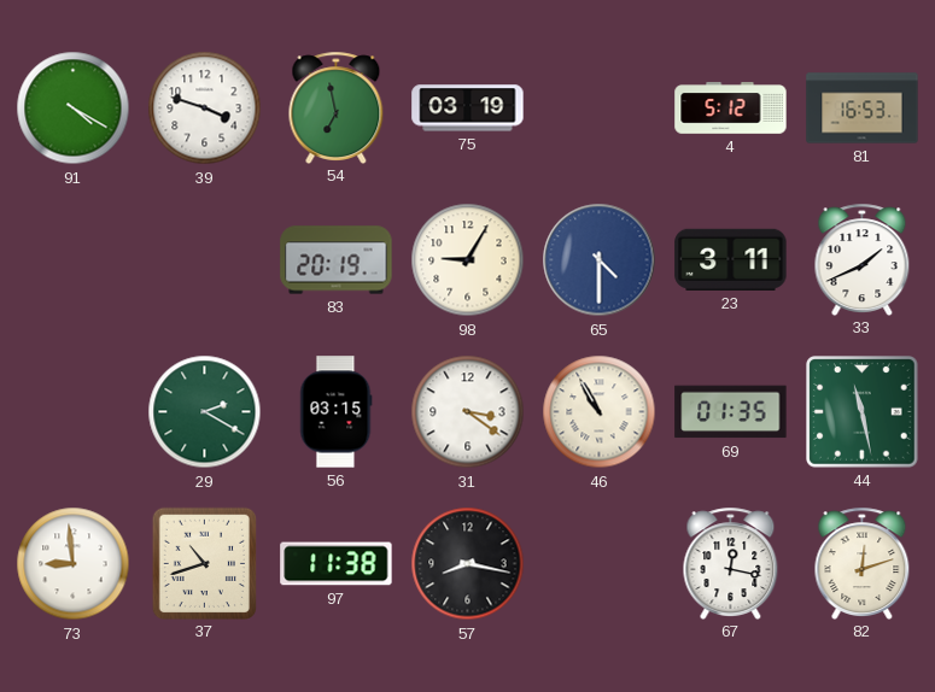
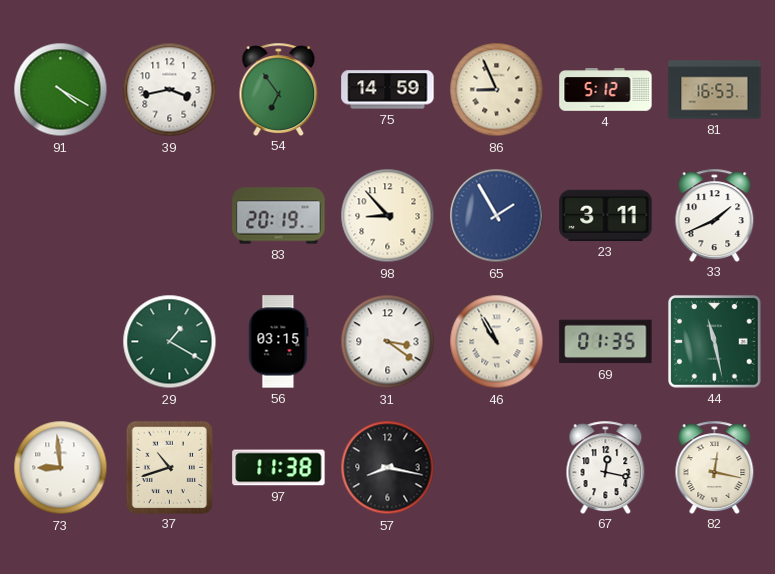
39: 3:48 -> 3:43 (170, 90)
54: 6:58 -> 6:54 (279, 89)
75: 03:19 -> 14:59 (388, 90)
86: none -> 8:56 (497, 90)
98: 9:05 -> 8:53 (388, 216)
65: 4:30 -> 1:55 (497, 216)
29: 2:20 -> 1:20 (170, 342)
82: 12:12 -> 12:17 (715, 467)
